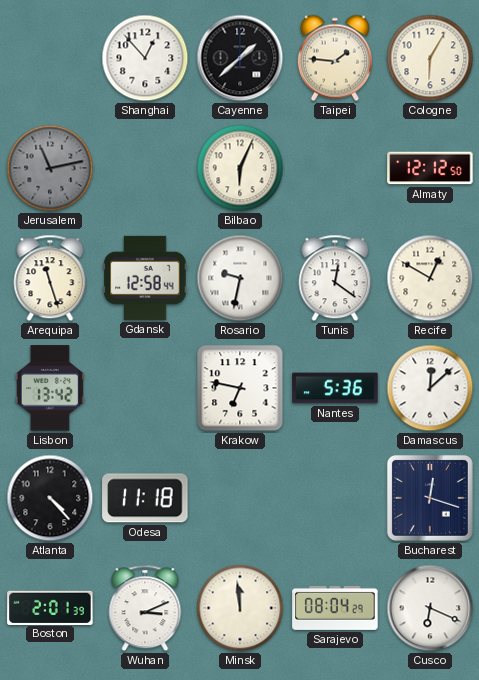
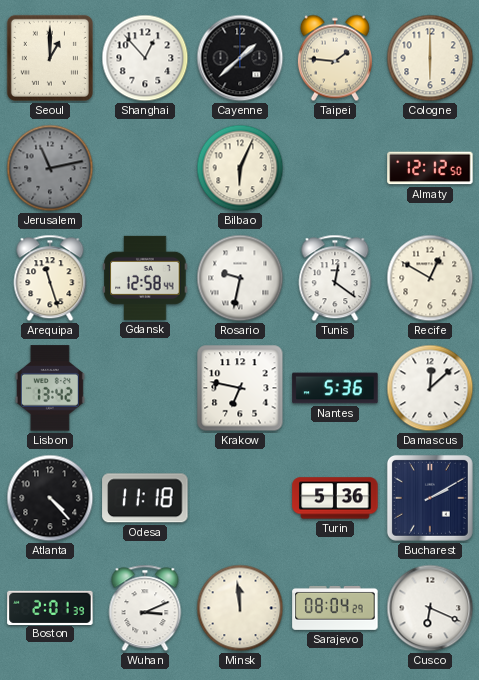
Seoul: none -> 1:00 (50, 58)
Cologne: 6:05 -> 6:00 (430, 58)
Turin: none -> 5:36 (335, 498)
Bucharest: 12:18 -> 2:10 (430, 498)
